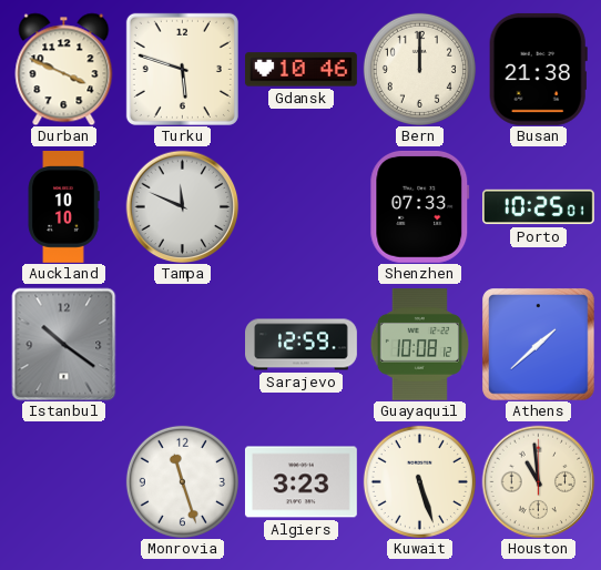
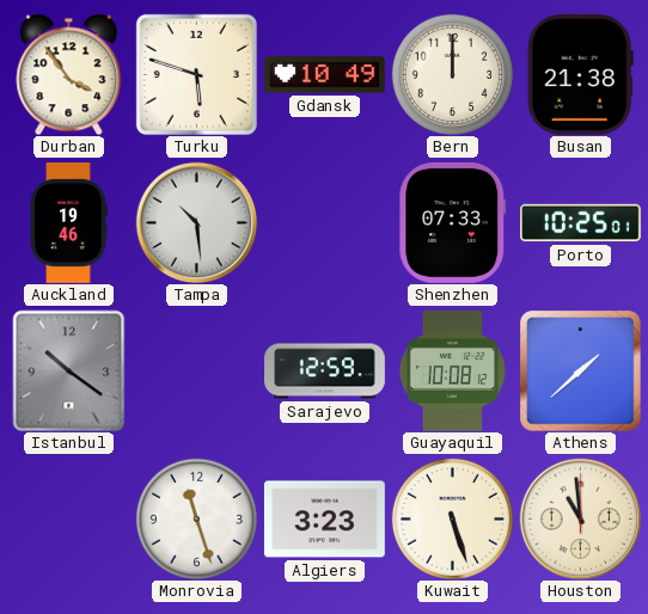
Durban: 3:49 -> 3:54 (69, 74)
Gdansk: 10:46 -> 10:49 (324, 75)
Auckland: 10:10 -> 19:46 (68, 223)
Tampa: 11:49 -> 10:29 (196, 222)
